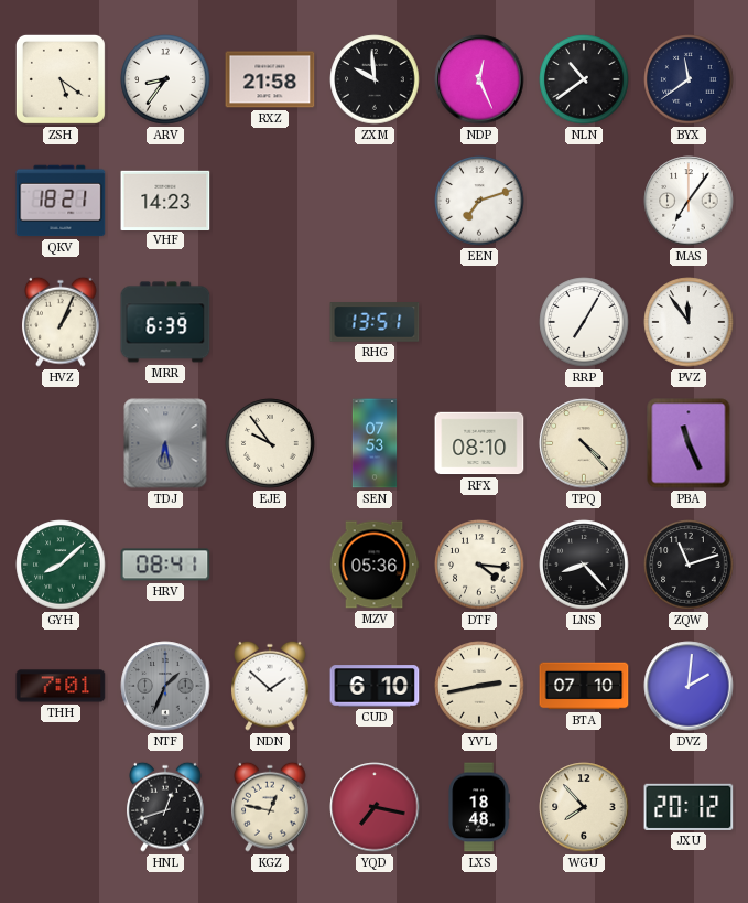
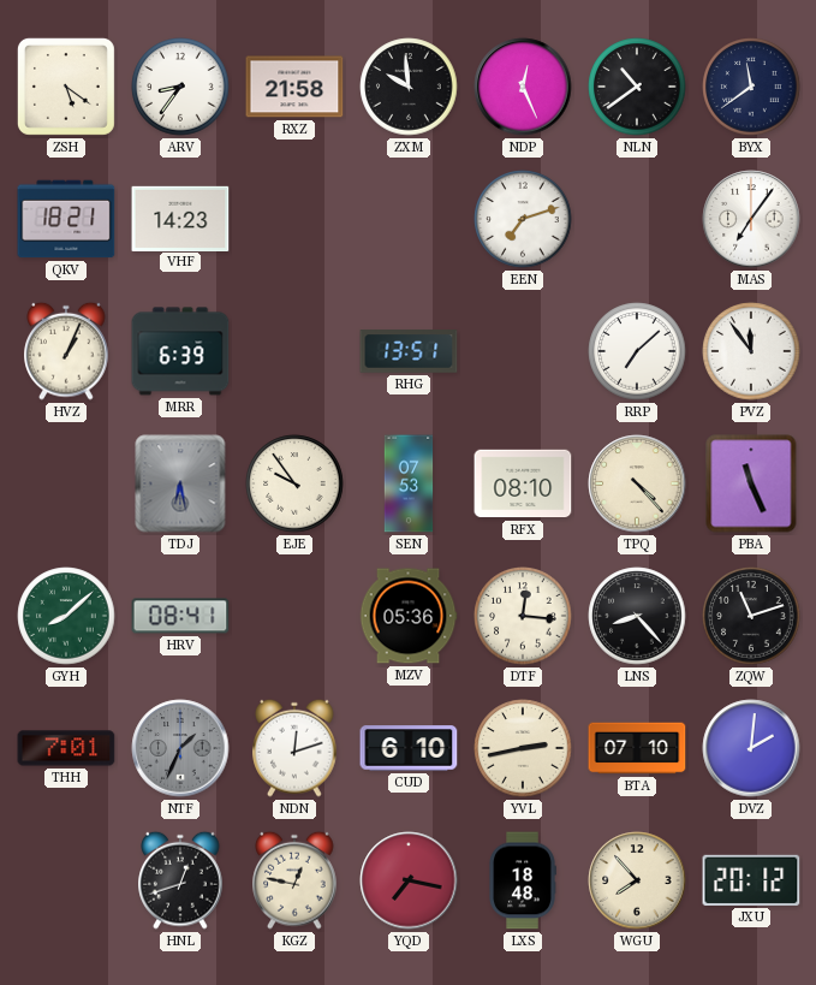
RRP: 7:05 -> 7:08 (637, 351)
DTF: 4:16 -> 12:16 (523, 616)
NDN: 1:52 -> 12:12 (294, 748)
